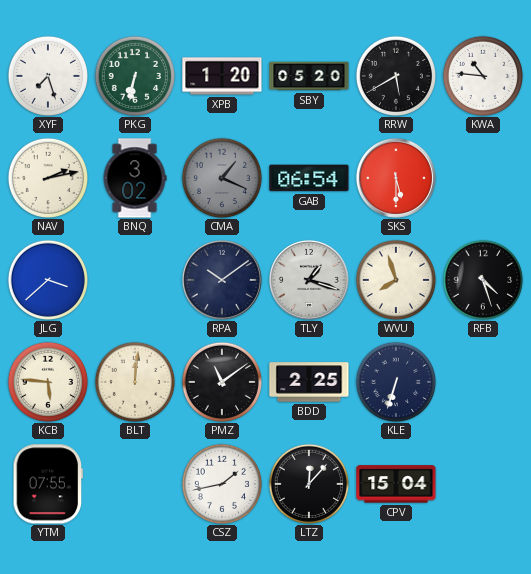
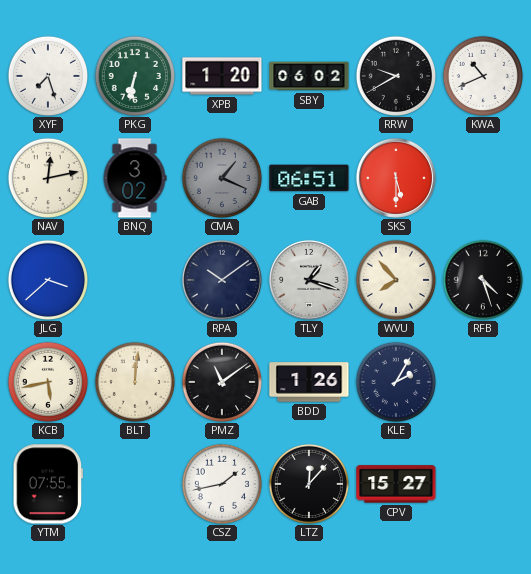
SBY: 05:20 -> 06:02 (309, 76)
RRW: 5:40 -> 9:40 (395, 75)
KWA: 10:46 -> 10:41 (482, 75)
NAV: 2:13 -> 12:13 (47, 177)
GAB: 06:54 -> 06:51 (309, 178)
WVU: 7:57 -> 7:53 (395, 279)
KCB: 5:46 -> 5:43 (47, 381)
BDD: 2:25 -> 1:26 (309, 382)
KLE: 6:33 -> 2:05 (395, 381)
CPV: 15:04 -> 15:27 (396, 484)
